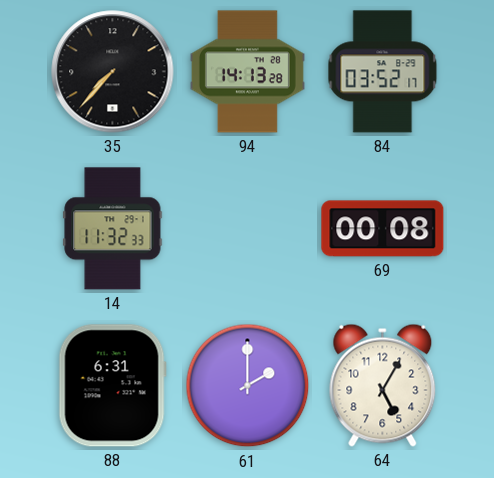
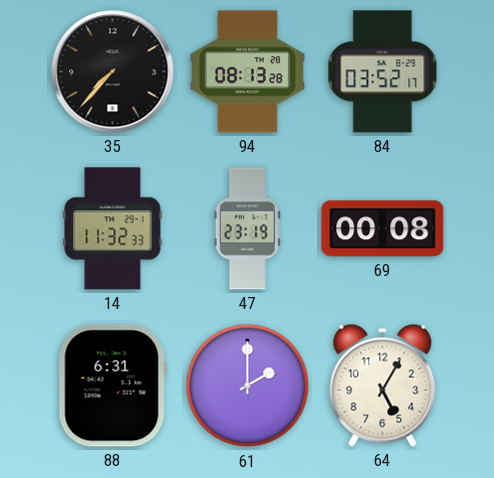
94: 14:13 -> 08:13 (247, 72)
47: none -> 23:19 (247, 229)
